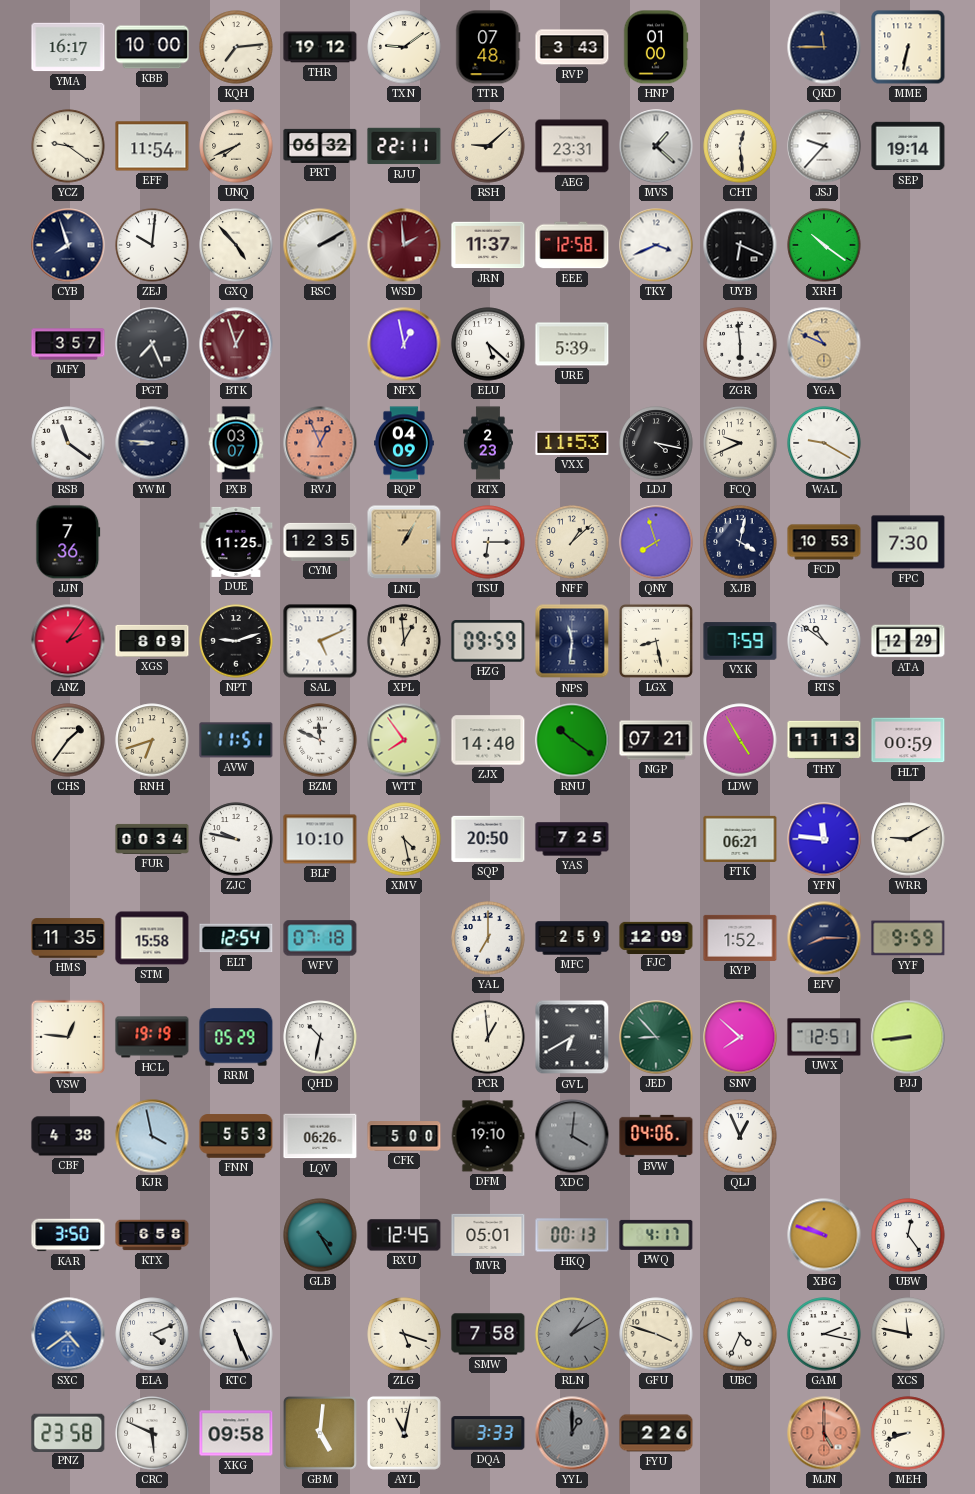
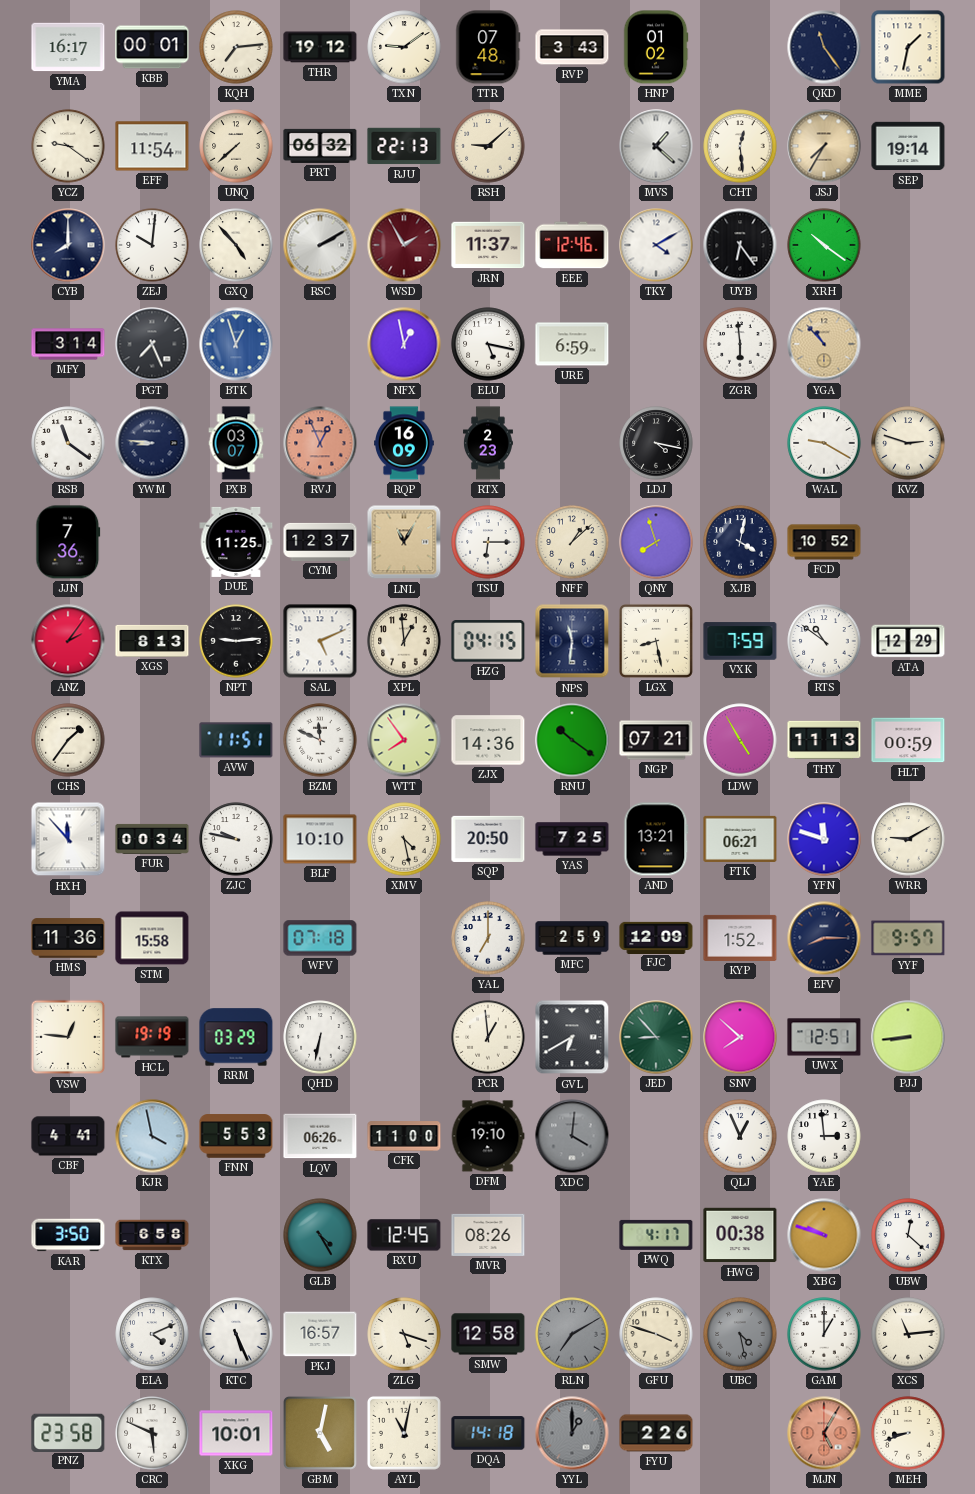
KBB: 10:00 -> 00:01 (152, 47)
HNP: 01:00 -> 01:02 (656, 47)
QKD: 11:45 -> 11:24 (824, 47)
MME: 6:32 -> 1:32 (908, 47)
UNQ: 7:41 -> 7:38 (236, 146)
RJU: 22:11 -> 22:13 (404, 146)
AEG: 23:31 -> none (572, 146)
JSJ: 9:37 -> 7:35 (824, 146)
JSJ dial: white -> champagne (824, 146)
CYB: 7:57 -> 8:00 (68, 245)
WSD: 1:59 -> 1:55 (404, 245)
EEE: 12:58 -> 12:46 (572, 245)
TKY: 3:41 -> 4:10 (656, 245)
UYB: 6:19 -> 6:24 (740, 245)
MFY: 3:57 -> 3:14 (68, 344)
BTK dial: burgundy -> blue (236, 344)
ELU: 5:22 -> 5:17 (488, 344)
URE: 5:39 -> 6:59 (572, 344)
YGA: 10:49 -> 10:53 (824, 344)
RQP: 04:09 -> 16:09 (405, 443)
VXX: 11:53 -> none (572, 443)
FCQ: 9:41 -> none (740, 443)
KVZ: none -> 2:48 (908, 443)
CYM: 12:35 -> 12:37 (320, 542)
LNL: 1:05 -> 11:05 (404, 542)
FCD: 10:53 -> 10:52 (824, 542)
FPC: 7:30 -> none (908, 542)
XGS: 8:09 -> 8:13 (152, 641)
NPT: 9:12 -> 9:14 (236, 641)
HZG: 09:59 -> 04:15 (488, 641)
RNH: 6:42 -> none (152, 740)
ZJX: 14:40 -> 14:36 (488, 740)
HXH: none -> 11:53 (68, 839)
AND: none -> 13:21 (656, 839)
YFN: 11:46 -> 11:48 (824, 839)
HMS: 11:35 -> 11:36 (68, 938)
ELT: 12:54 -> none (236, 938)
YYF: 9:59 -> 9:57 (908, 938)
RRM: 05:29 -> 03:29 (236, 1037)
QHD: 10:32 -> 6:32 (320, 1037)
CBF: 4:38 -> 4:41 (68, 1136)
CFK: 5:00 -> 11:00 (404, 1136)
BVW: 04:06 -> none (656, 1136)
YAE: none -> 2:59 (824, 1136)
MVR: 05:01 -> 08:26 (488, 1235)
HKQ: 00:13 -> none (572, 1235)
HWG: none -> 00:38 (740, 1235)
UBW: 12:24 -> 12:22 (908, 1235)
SXC: 4:39 -> none (68, 1334)
PKJ: none -> 16:57 (320, 1334)
SMW: 7:58 -> 12:58 (488, 1334)
RLN: 1:10 -> 7:10 (572, 1334)
UBC: 4:34 -> 4:28 (740, 1334)
UBC dial: white -> grey (740, 1334)
GAM: 2:17 -> 1:00 (824, 1334)
XCS: 11:47 -> 11:14 (908, 1334)
XKG: 09:58 -> 10:01 (236, 1433)
GBM: 5:01 -> 5:02 (320, 1433)
DQA: 3:33 -> 14:18 (488, 1433)
MJN: 5:00 -> 5:05 (824, 1433)
